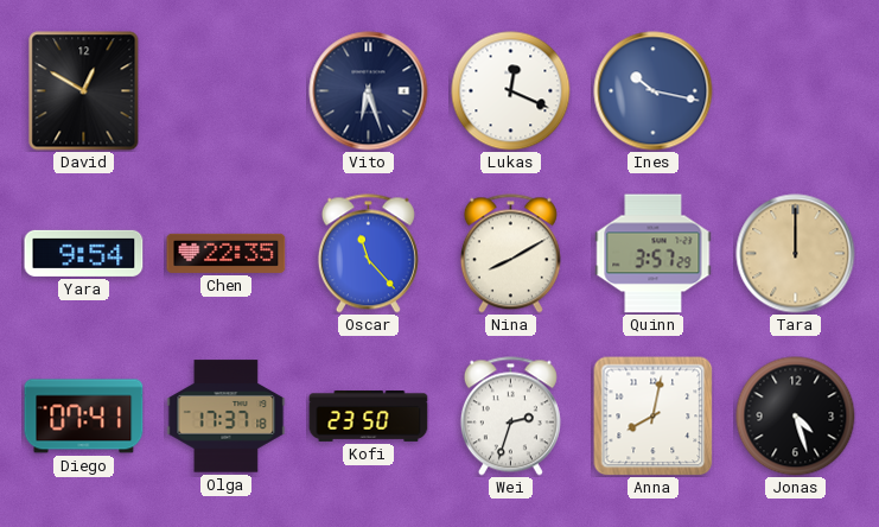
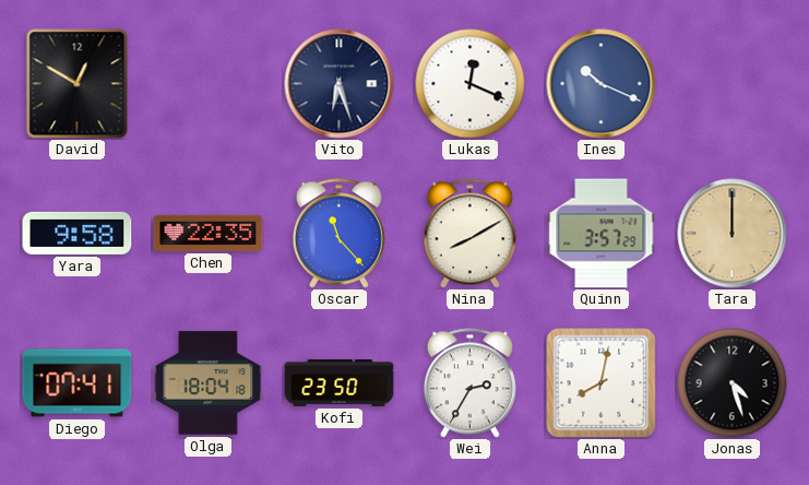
Ines: 10:17 -> 10:19 (602, 84)
Yara: 9:54 -> 9:58 (78, 233)
Olga: 17:37 -> 18:04 (209, 383)
Wei: 2:33 -> 2:35 (469, 383)
